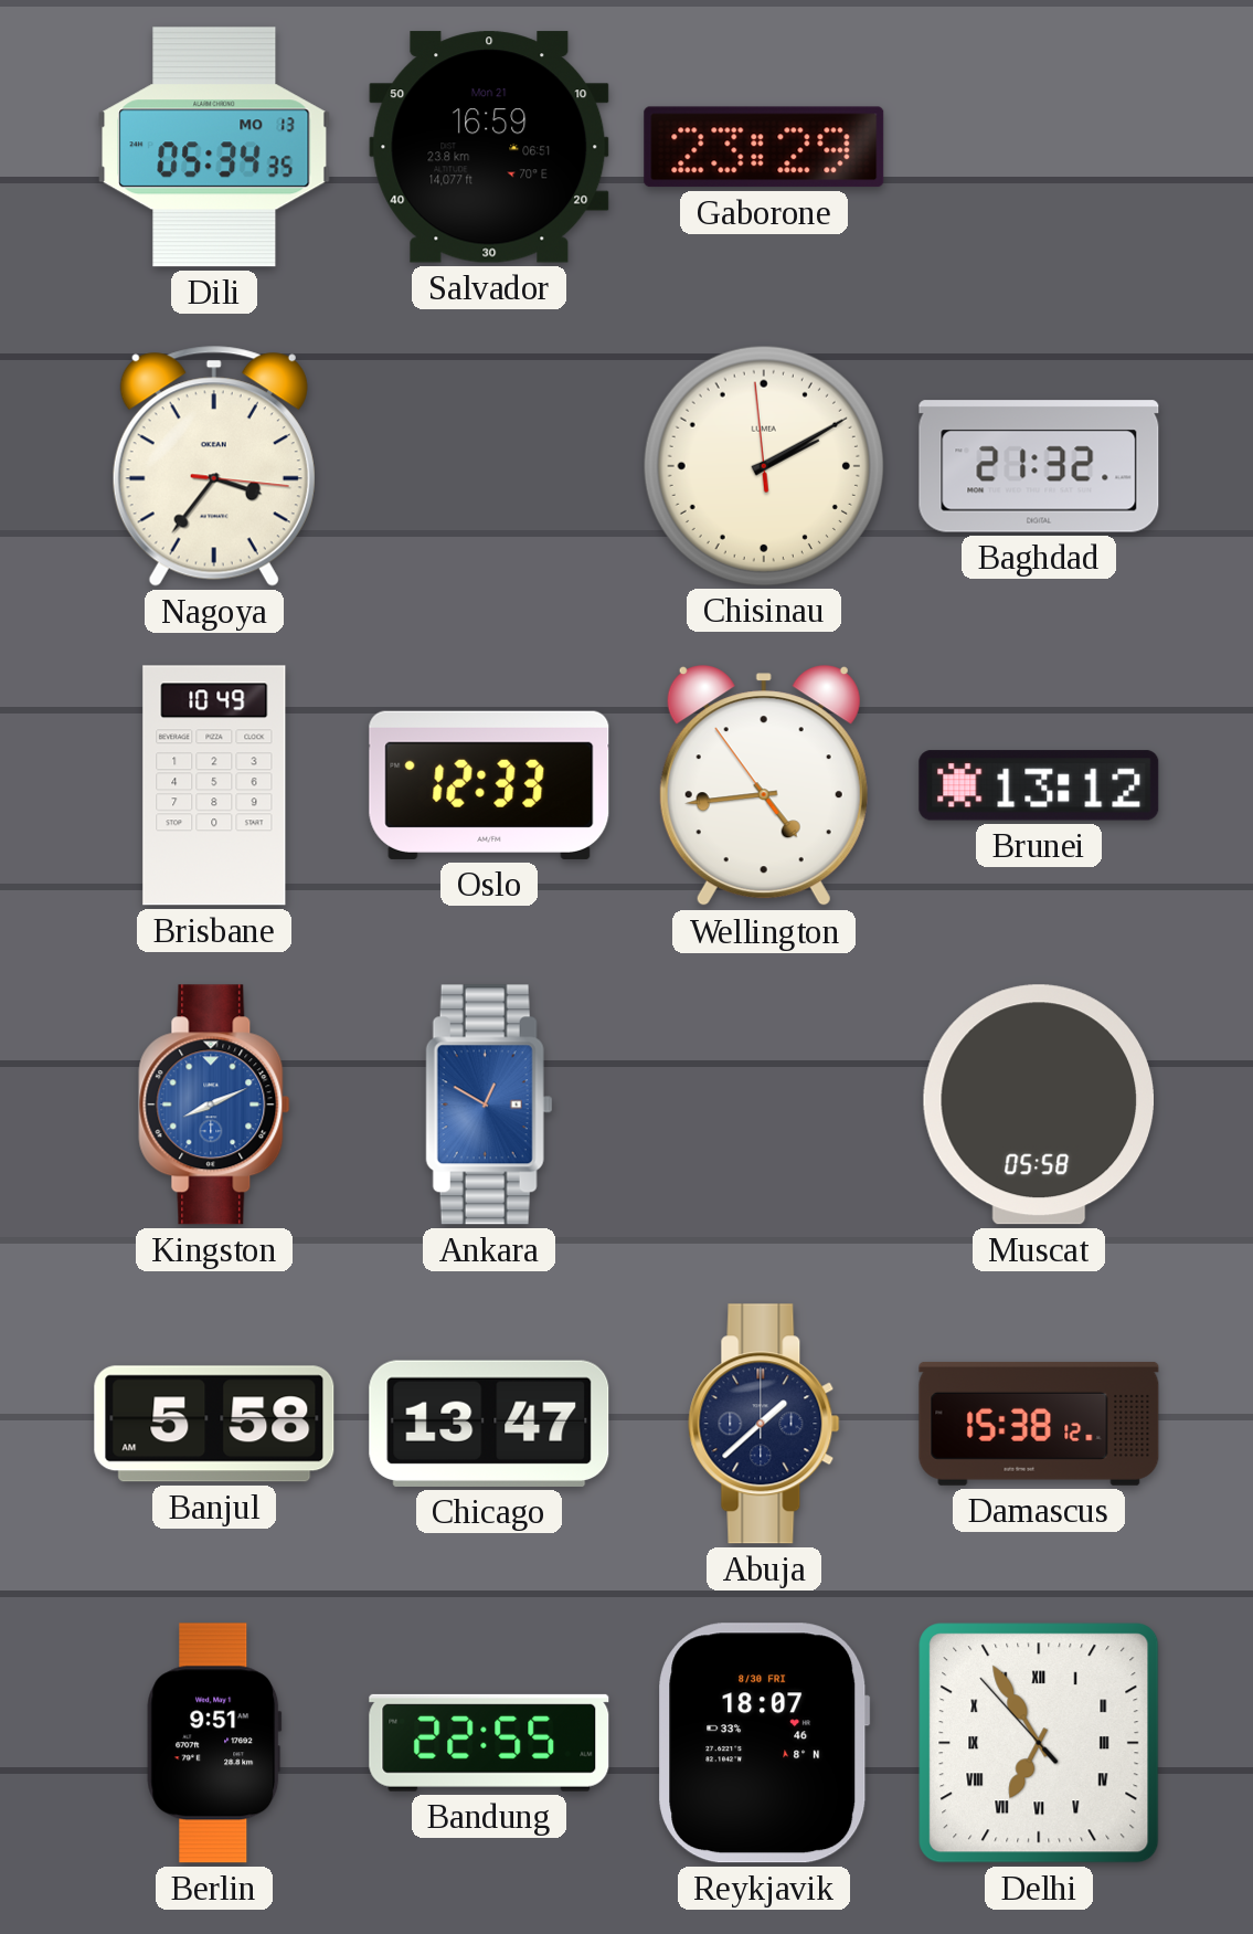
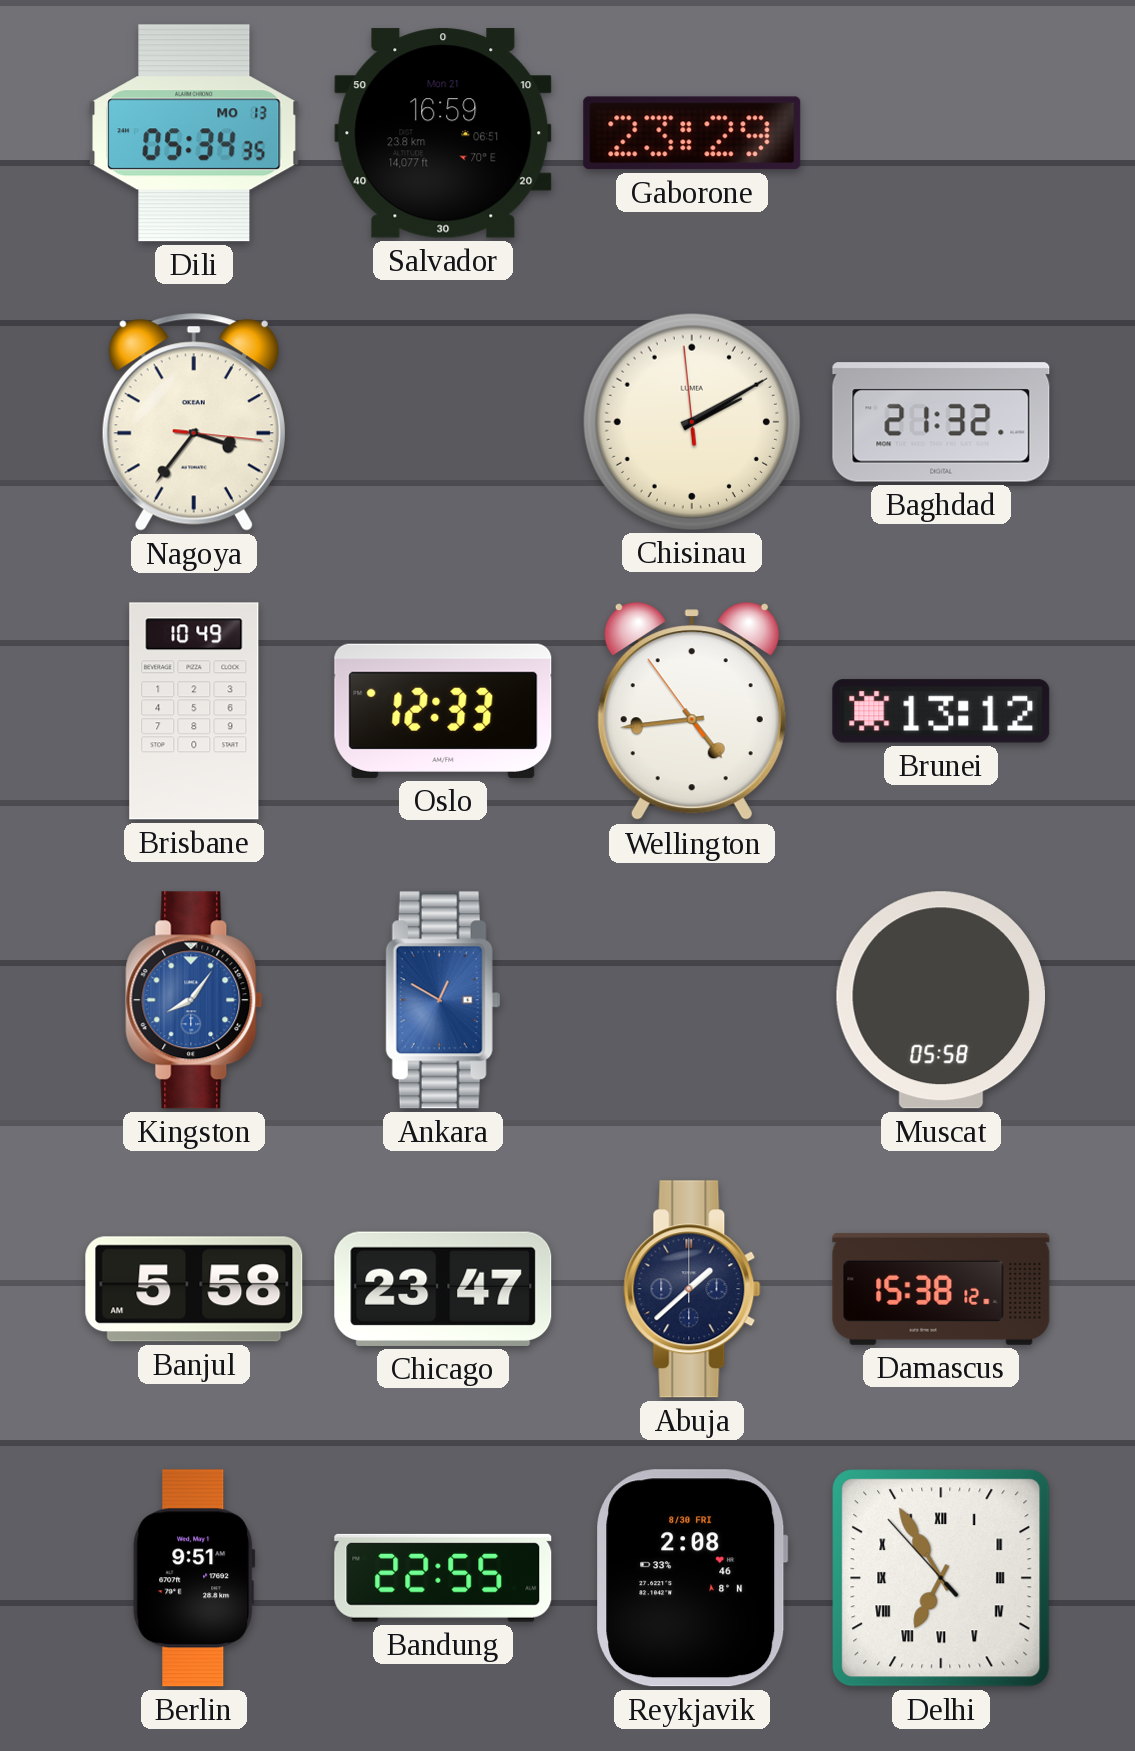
Kingston: 8:11 -> 8:06 (194, 1000)
Chicago: 13:47 -> 23:47 (443, 1289)
Reykjavik: 18:07 -> 2:08 (692, 1578)
